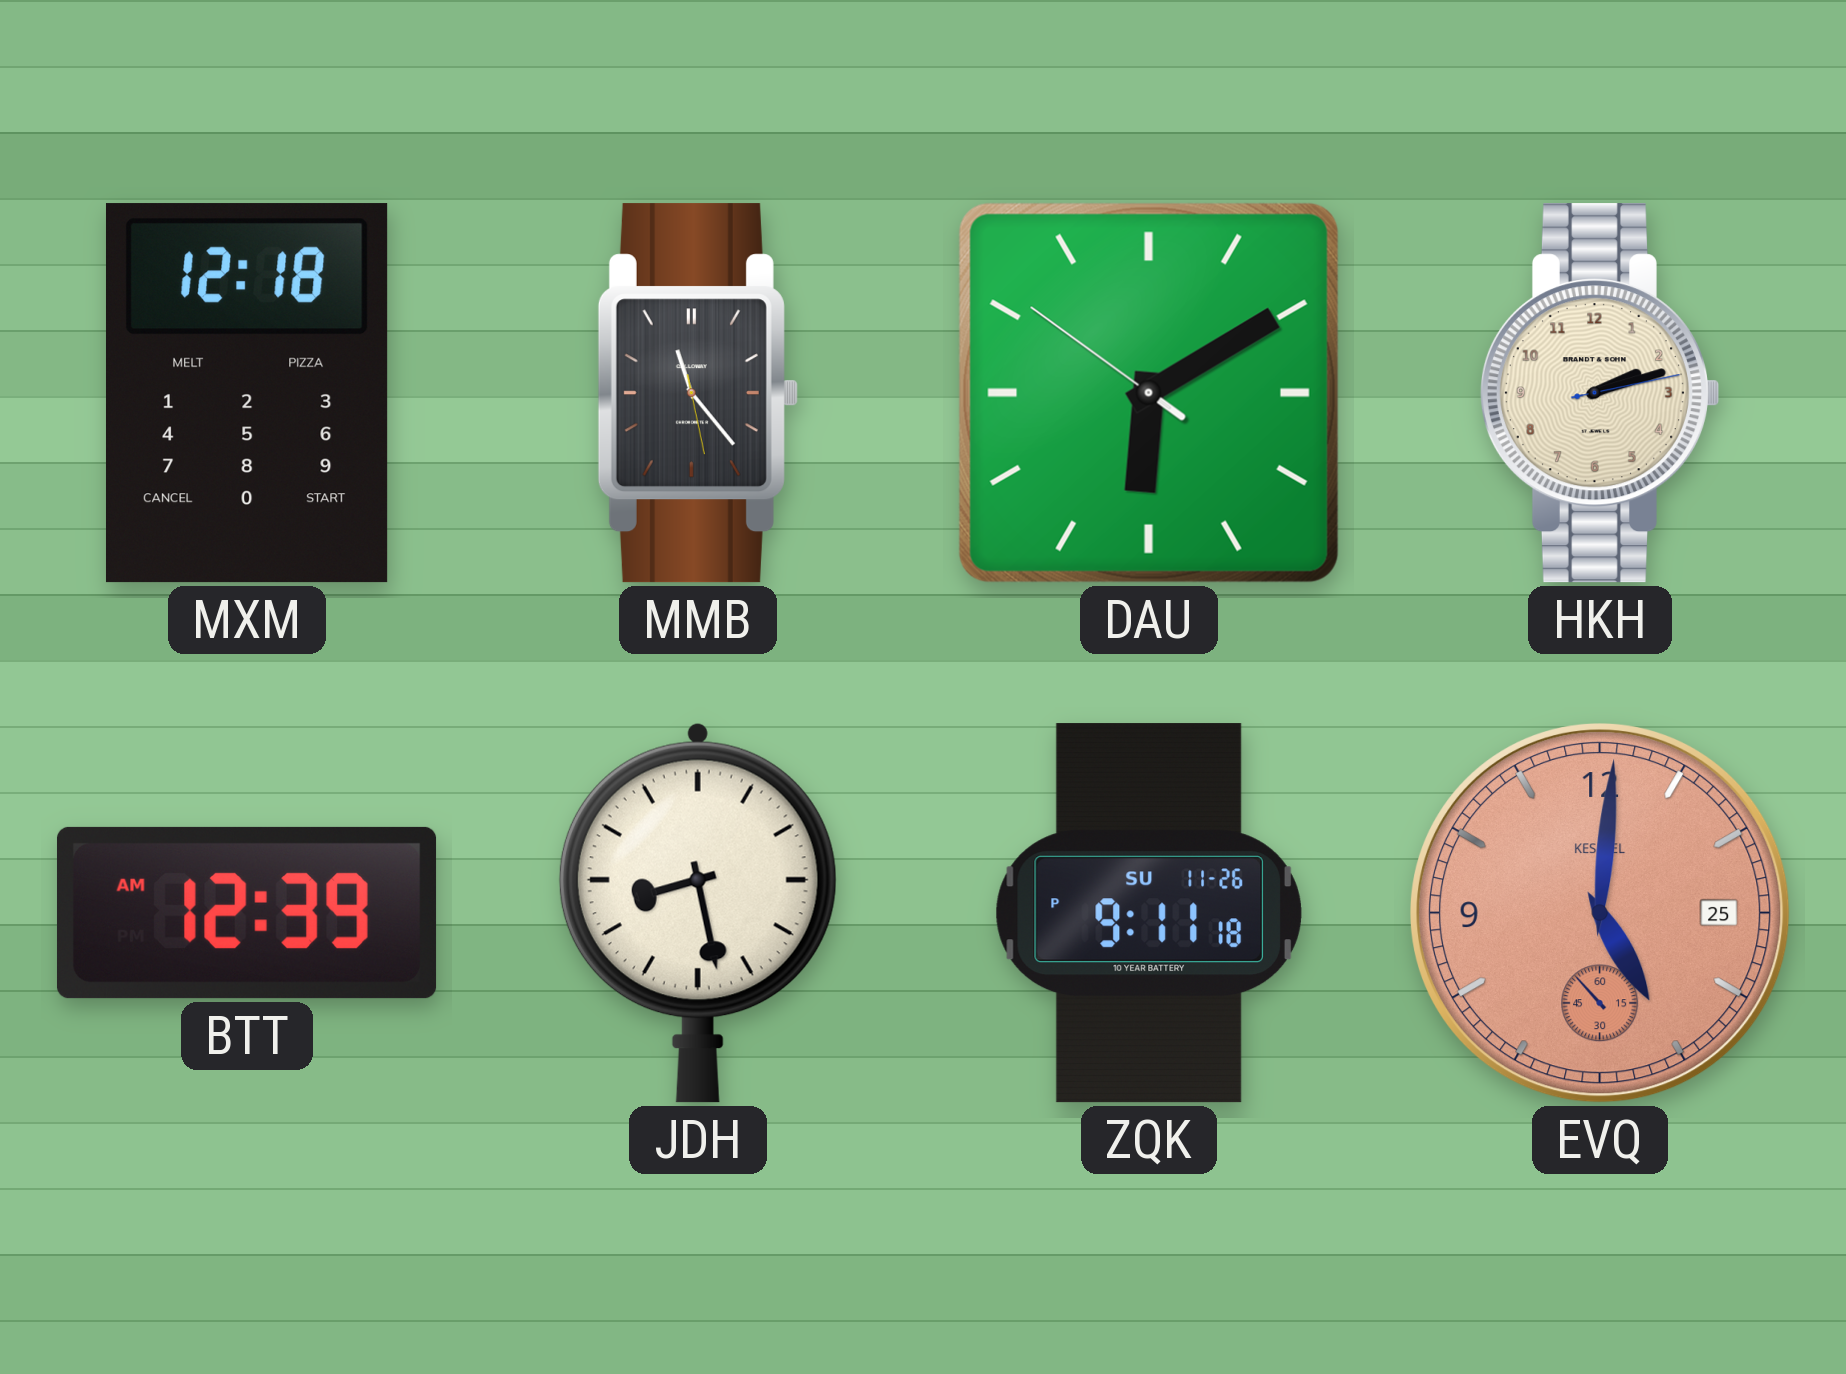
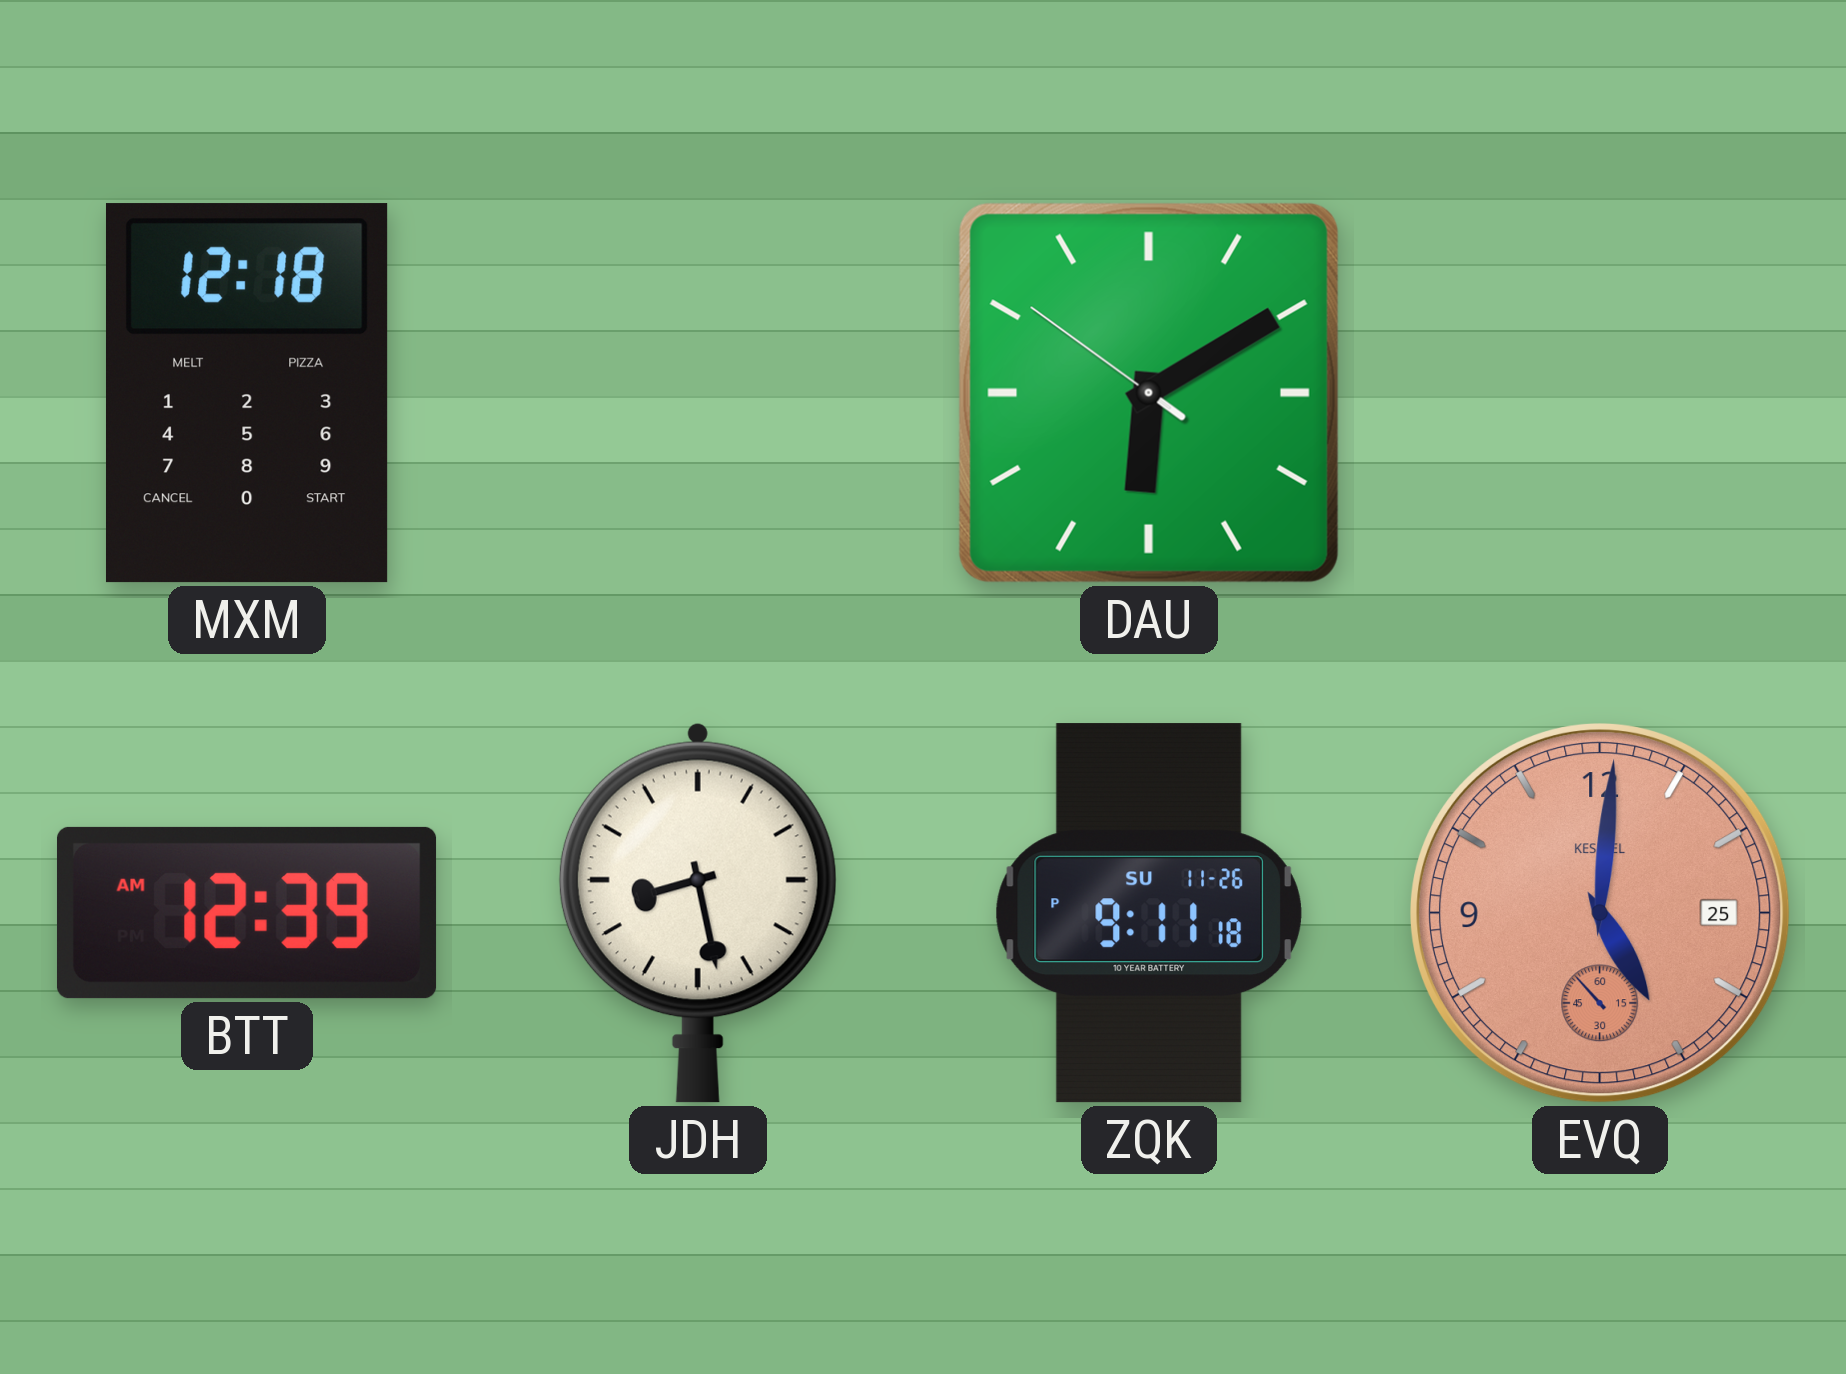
MMB: 11:23 -> none (698, 393)
HKH: 2:12 -> none (1599, 393)
